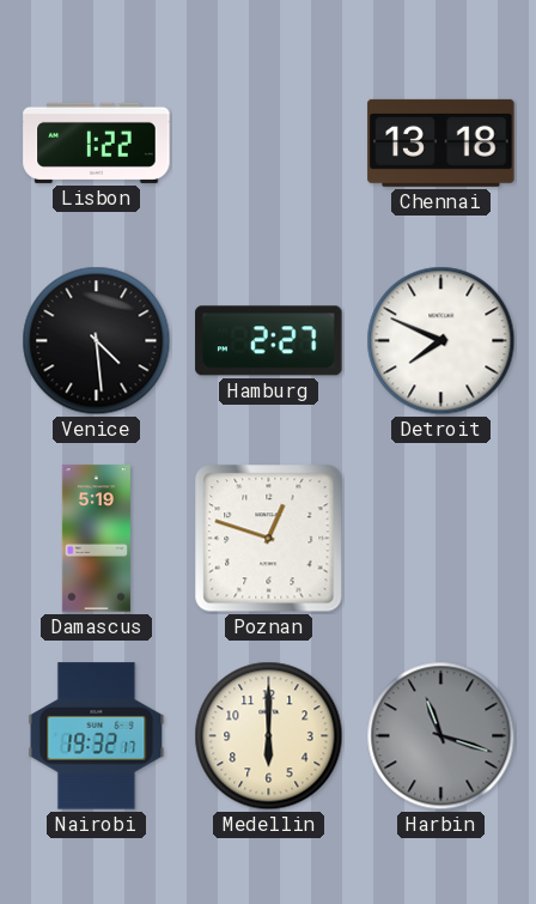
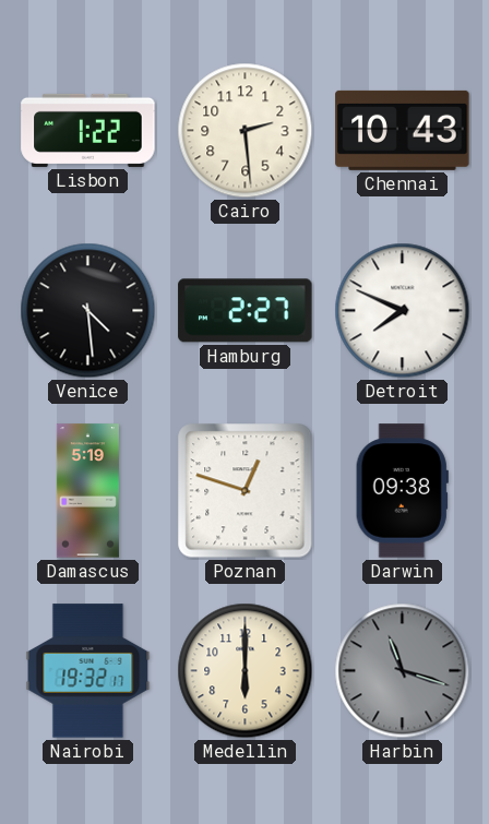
Cairo: none -> 2:29 (246, 131)
Chennai: 13:18 -> 10:43 (403, 130)
Darwin: none -> 09:38 (402, 491)
